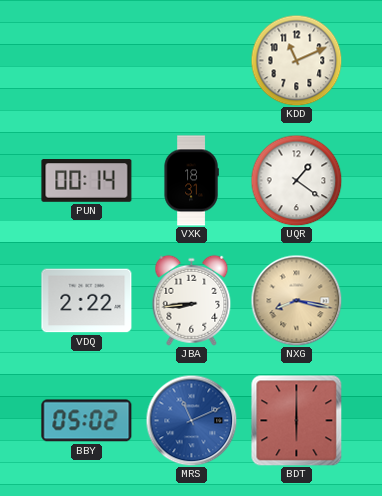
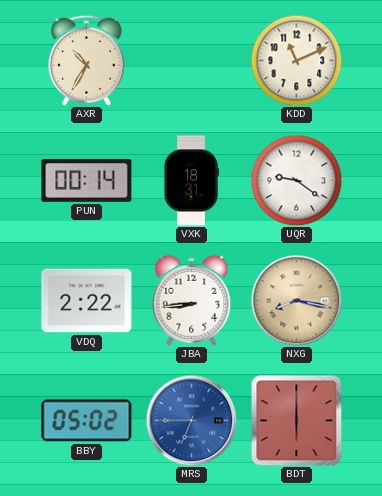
AXR: none -> 10:35 (87, 60)
UQR: 1:21 -> 9:21 (296, 180)
MRS: 11:11 -> 6:45 (191, 420)
